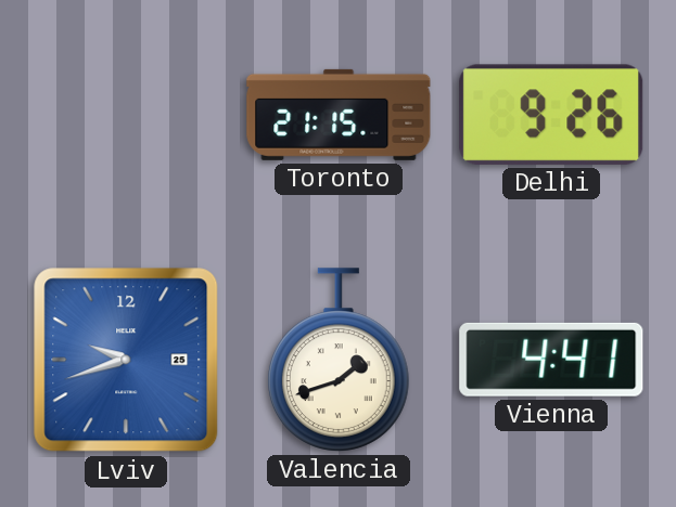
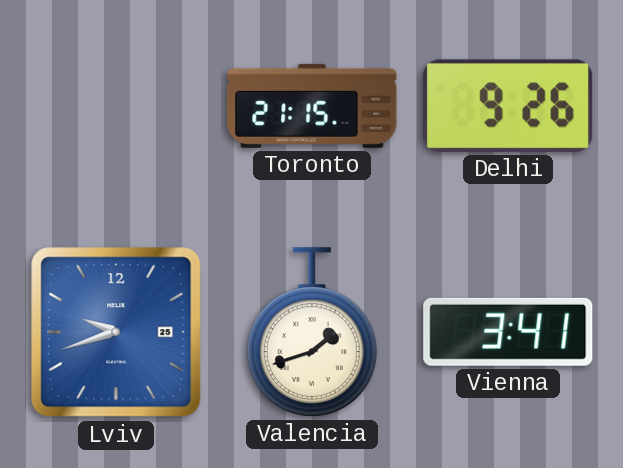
Vienna: 4:41 -> 3:41 (508, 332)
